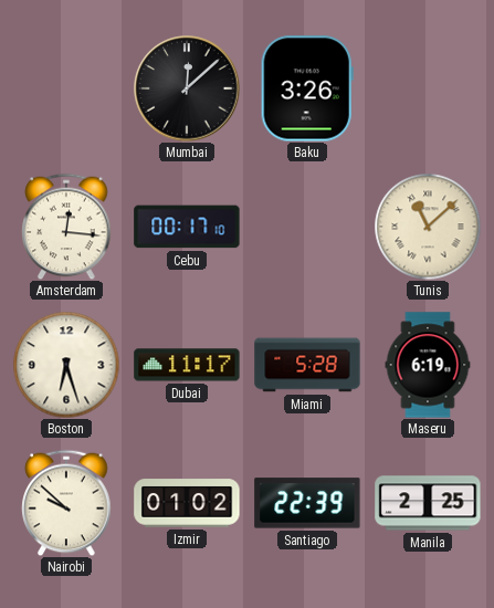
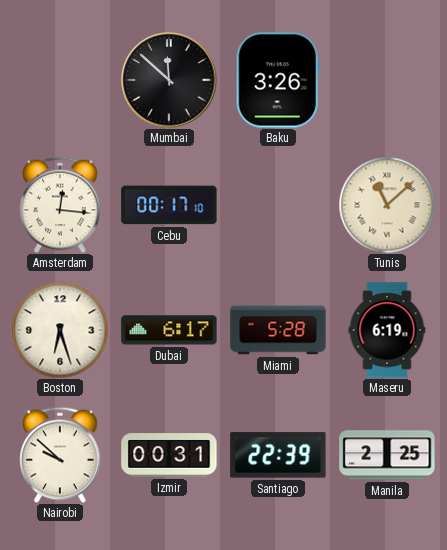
Mumbai: 12:08 -> 11:52 (169, 80)
Dubai: 11:17 -> 6:17 (169, 330)
Izmir: 01:02 -> 00:31 (169, 455)
